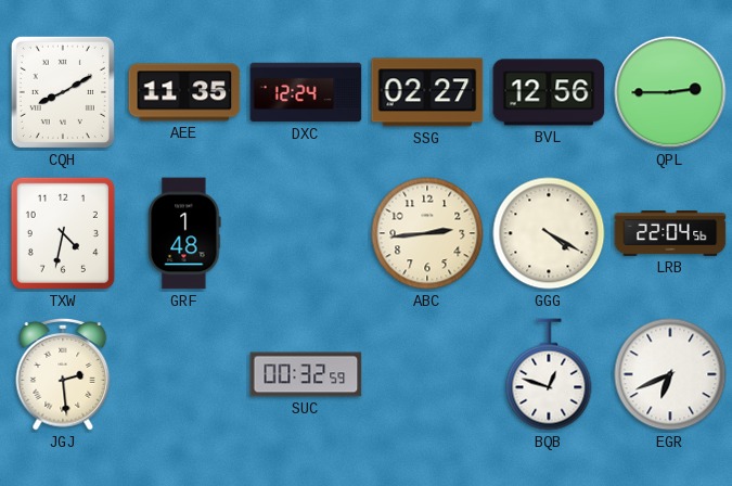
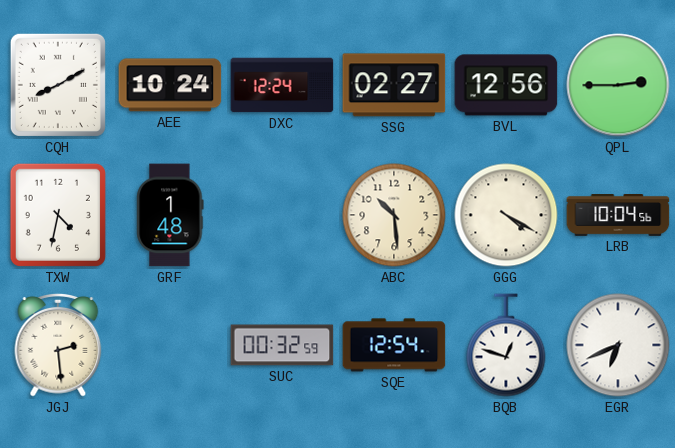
AEE: 11:35 -> 10:24 (170, 85)
ABC: 2:44 -> 10:29 (394, 215)
LRB: 22:04 -> 10:04 (618, 216)
SQE: none -> 12:54 (394, 345)
